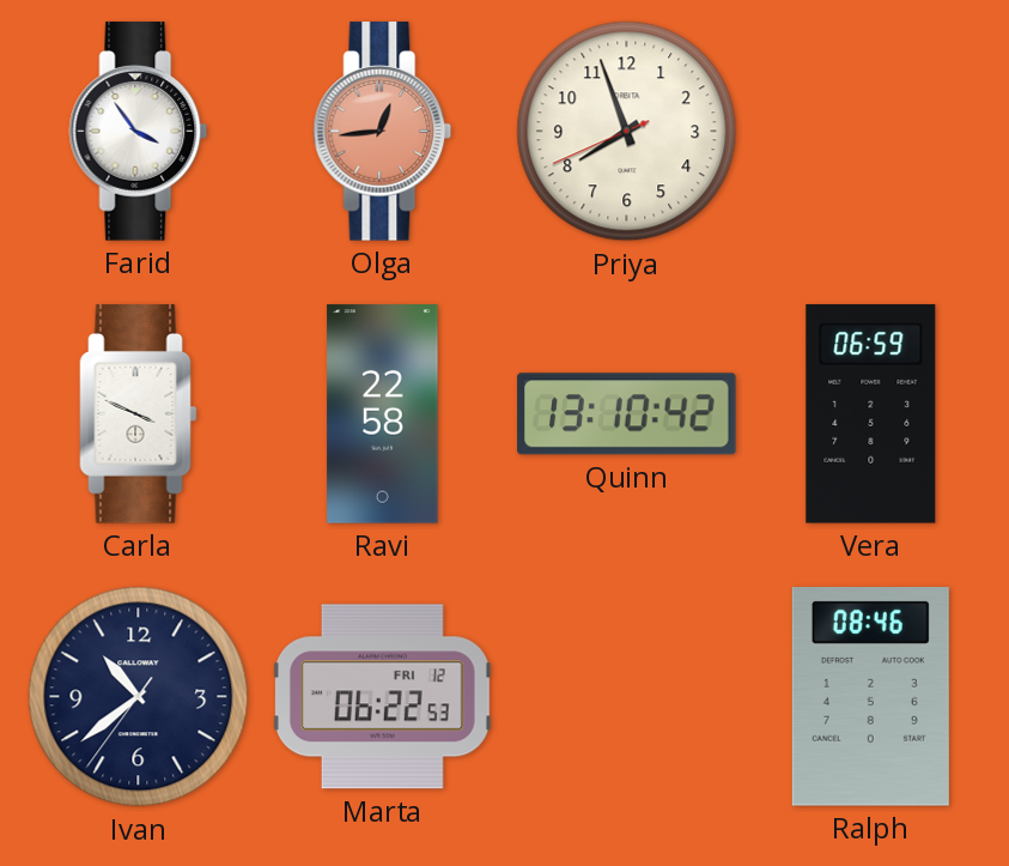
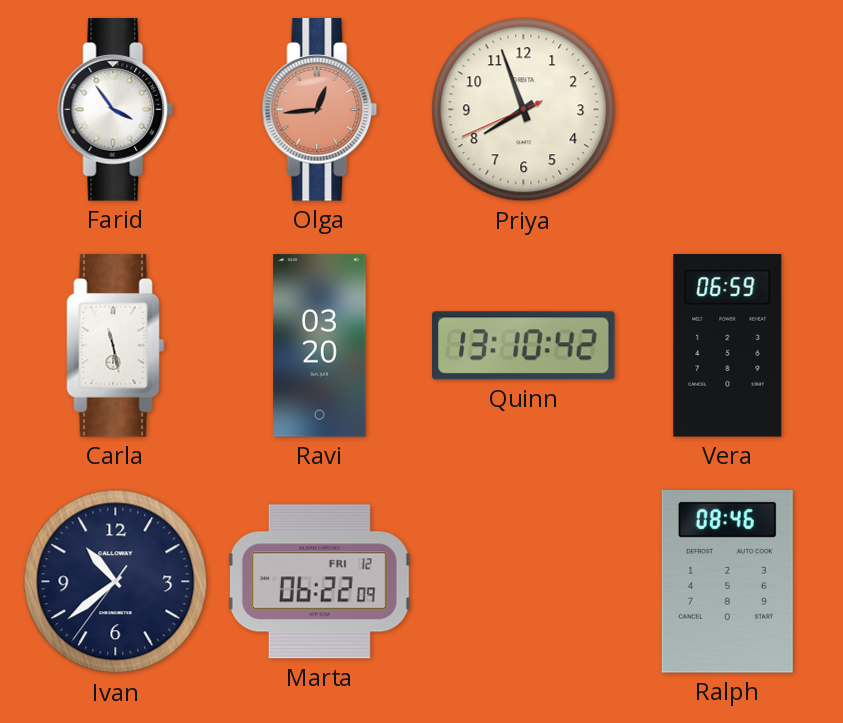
Carla: 3:49 -> 11:28 (116, 346)
Ravi: 22:58 -> 03:20 (320, 346)
Marta: 06:22:53 -> 06:22:09 (319, 582)
